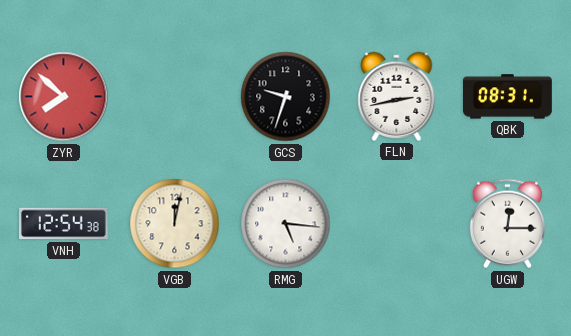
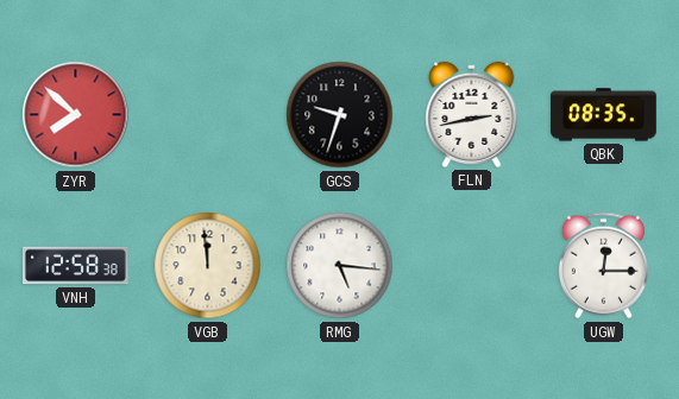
QBK: 08:31 -> 08:35 (604, 115)
VNH: 12:54 -> 12:58 (76, 266)
VGB: 12:02 -> 11:59 (208, 266)
